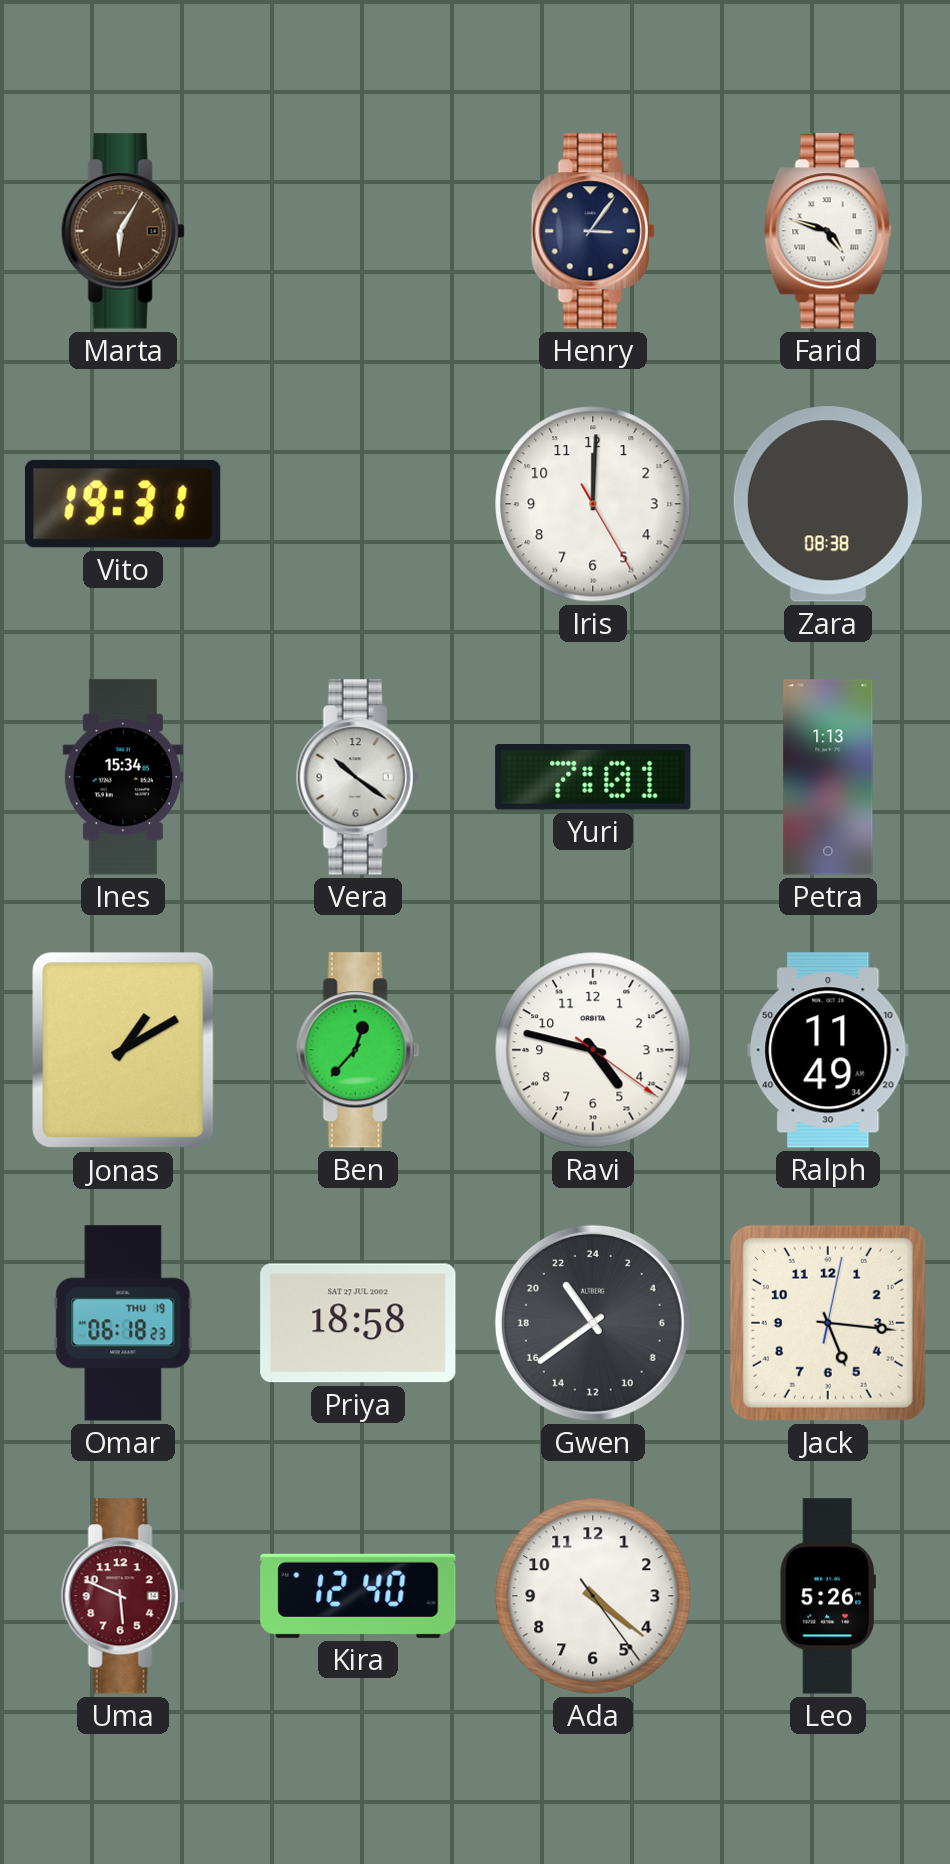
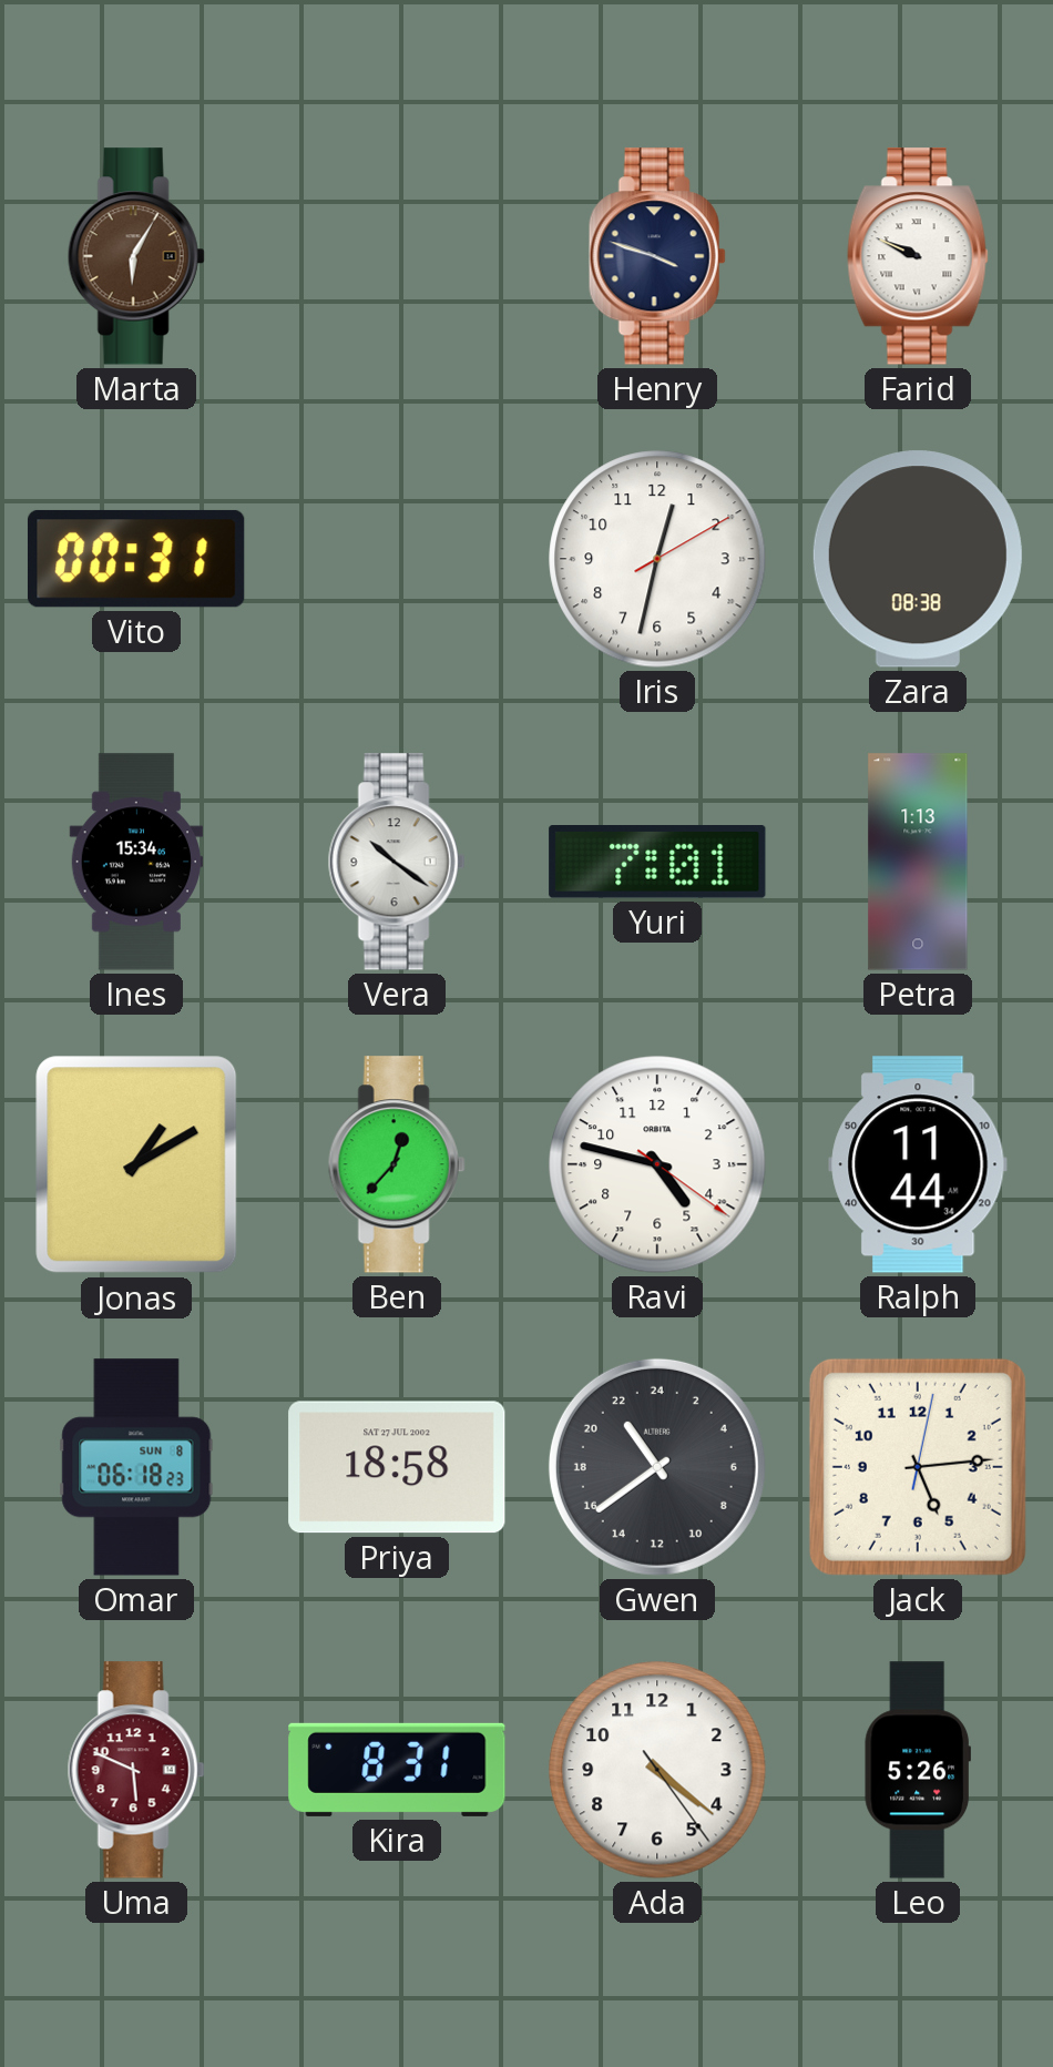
Henry: 3:06 -> 3:48 (657, 256)
Farid: 4:48 -> 9:49 (918, 256)
Vito: 19:31 -> 00:31 (136, 559)
Iris: 12:00 -> 12:32 (657, 559)
Ralph: 11:49 -> 11:44 (918, 1164)
Omar date: THU 19 -> SUN 8 (136, 1467)
Jack: 5:16 -> 5:14 (918, 1467)
Kira: 12:40 -> 8:31 (397, 1770)
